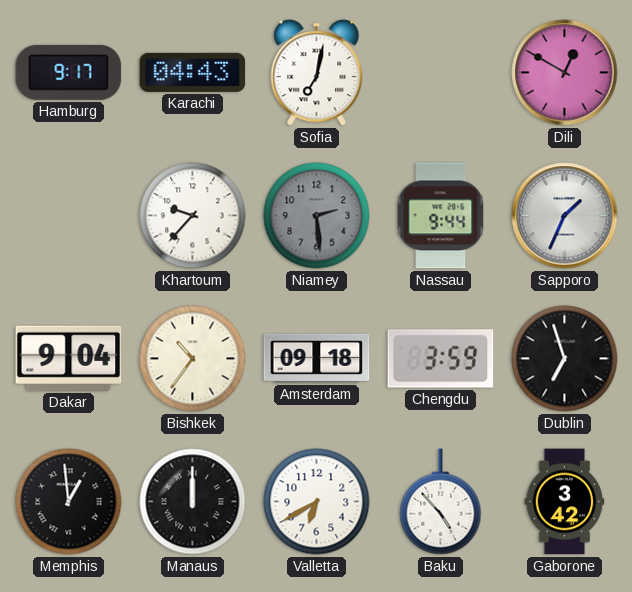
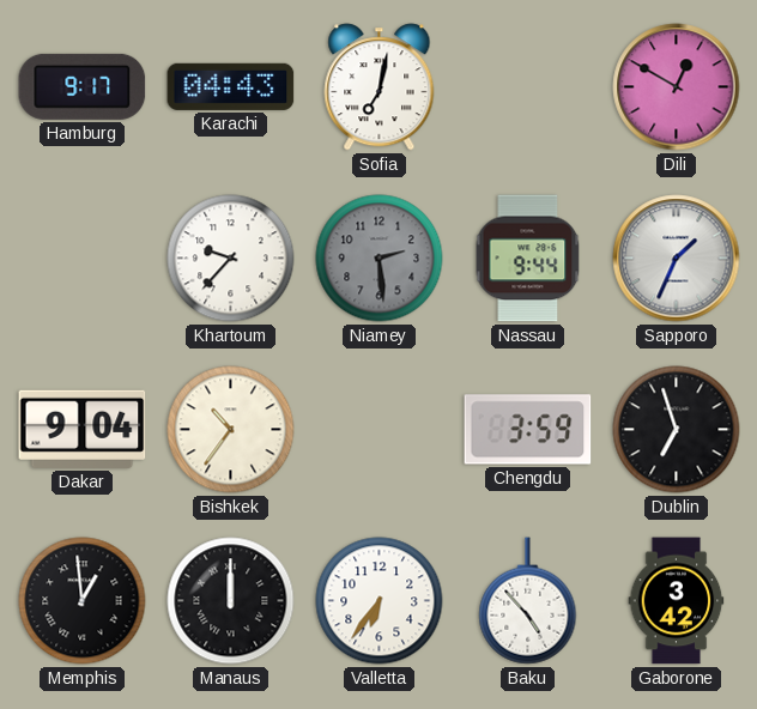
Amsterdam: 09:18 -> none (317, 358)
Valletta: 6:40 -> 6:36 (380, 601)
